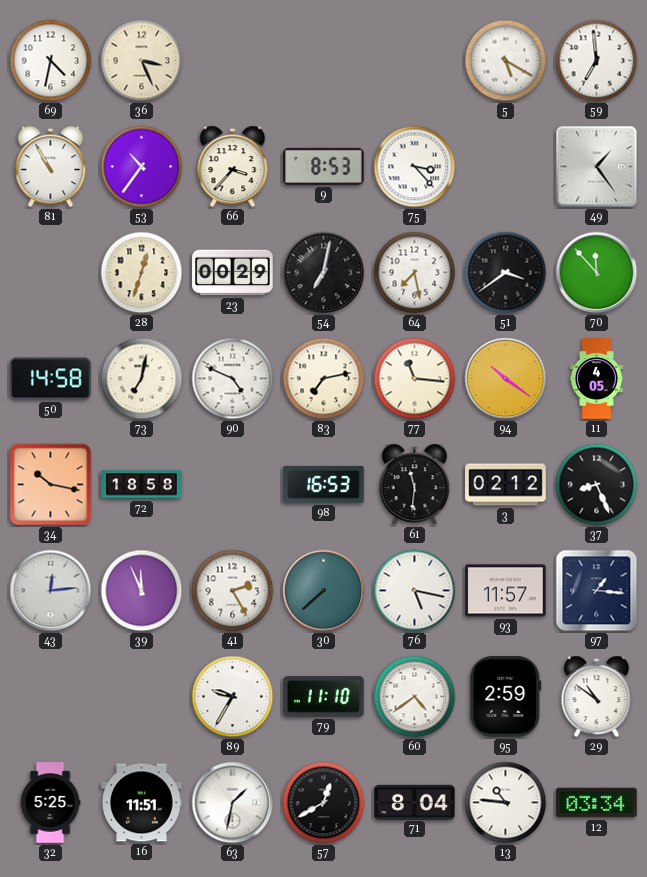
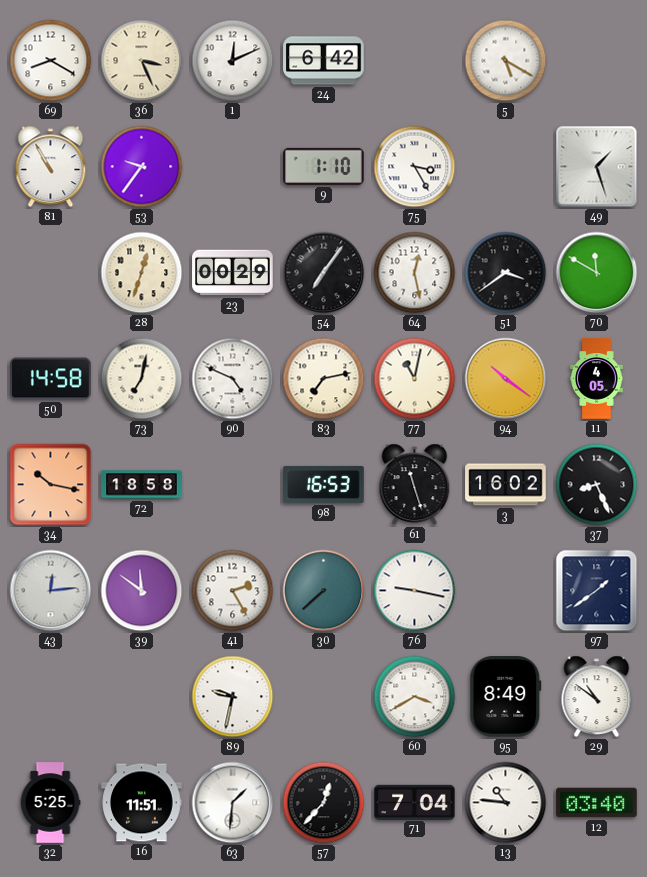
69: 4:32 -> 8:20 (51, 61)
1: none -> 12:11 (233, 61)
24: none -> 6:42 (324, 61)
59: 6:59 -> none (597, 61)
53: 10:36 -> 9:36 (142, 167)
66: 3:37 -> none (233, 167)
9: 8:53 -> 1:10 (324, 166)
75: 3:23 -> 3:25 (415, 167)
49: 1:24 -> 1:27 (597, 167)
54: 7:02 -> 7:06 (324, 273)
64: 7:28 -> 12:28 (415, 273)
70: 11:53 -> 11:50 (597, 273)
77: 11:16 -> 11:02 (415, 379)
61: 11:31 -> 11:27 (415, 485)
3: 02:12 -> 16:02 (506, 485)
39: 11:56 -> 11:51 (142, 591)
76: 5:17 -> 9:17 (415, 591)
93: 11:57 -> none (506, 591)
97: 1:16 -> 1:39 (597, 591)
89: 9:35 -> 9:32 (233, 697)
79: 11:10 -> none (324, 697)
60: 4:39 -> 3:40 (415, 697)
95: 2:59 -> 8:49 (506, 697)
63: 1:32 -> 1:31 (233, 803)
57: 12:40 -> 12:37 (324, 803)
71: 8:04 -> 7:04 (415, 802)
12: 03:34 -> 03:40 (597, 803)
